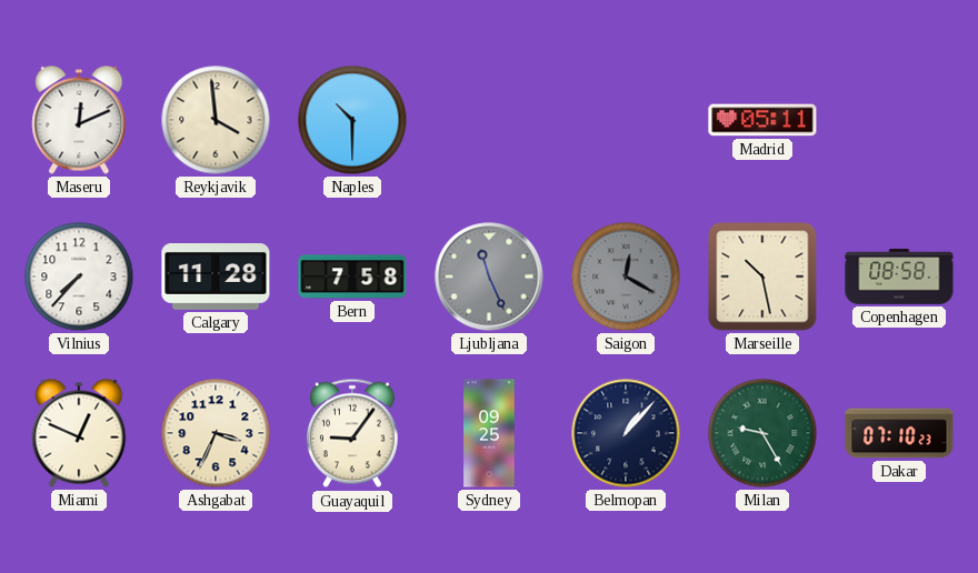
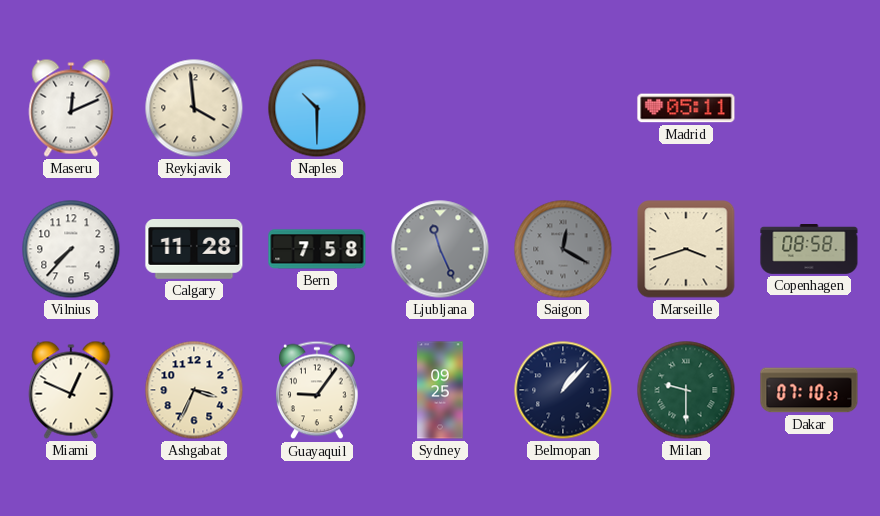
Marseille: 10:28 -> 3:42 (686, 249)
Milan: 9:25 -> 9:30 (686, 390)
